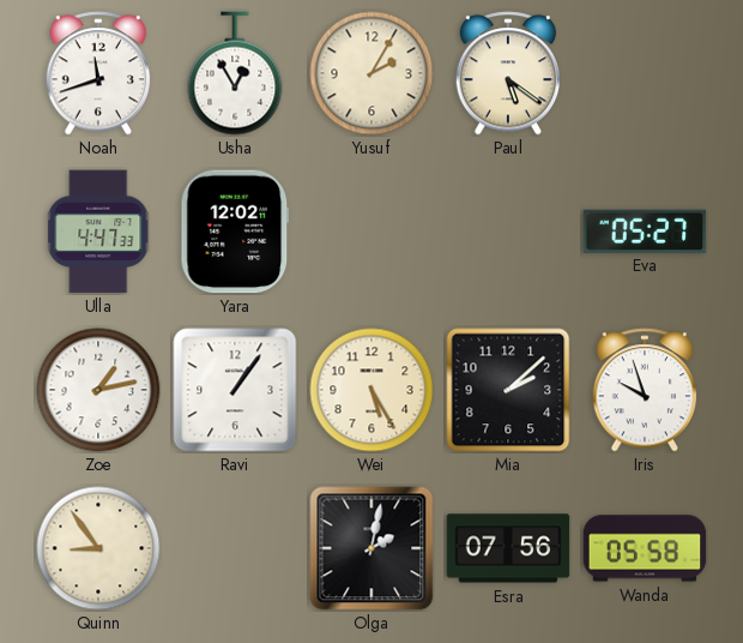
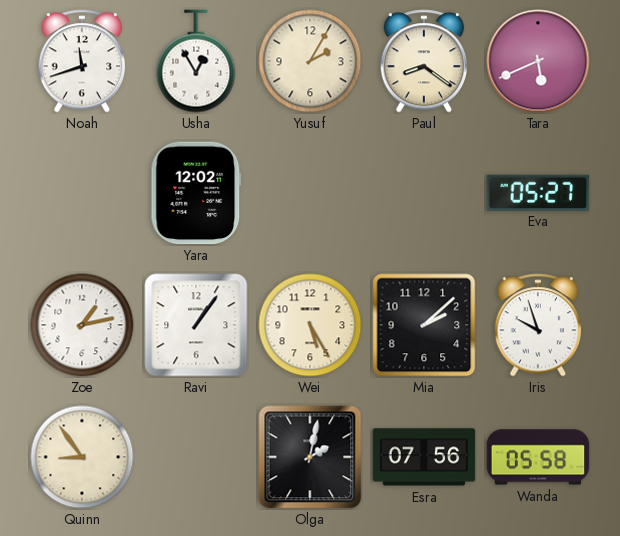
Paul: 5:21 -> 8:21 (424, 61)
Tara: none -> 5:41 (538, 61)
Ulla: 4:47 -> none (99, 232)
